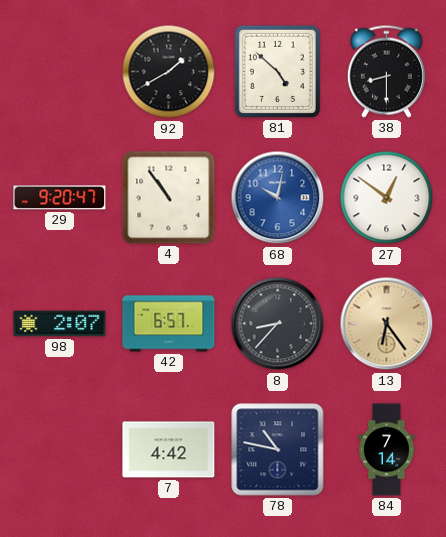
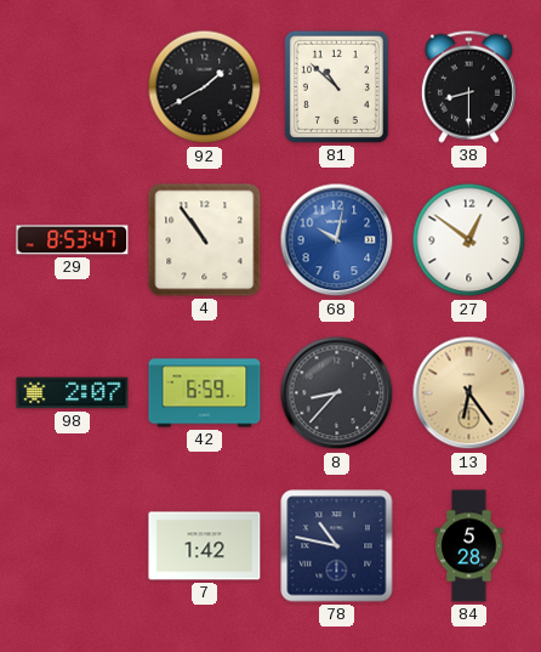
81: 4:52 -> 10:52 (336, 86)
29: 9:20 -> 8:53 (73, 240)
42: 6:57 -> 6:59 (205, 393)
7: 4:42 -> 1:42 (205, 546)
84: 7:14 -> 5:28 (469, 546)
